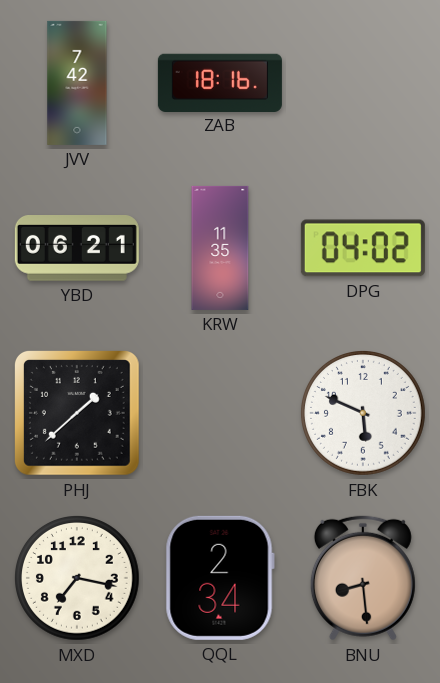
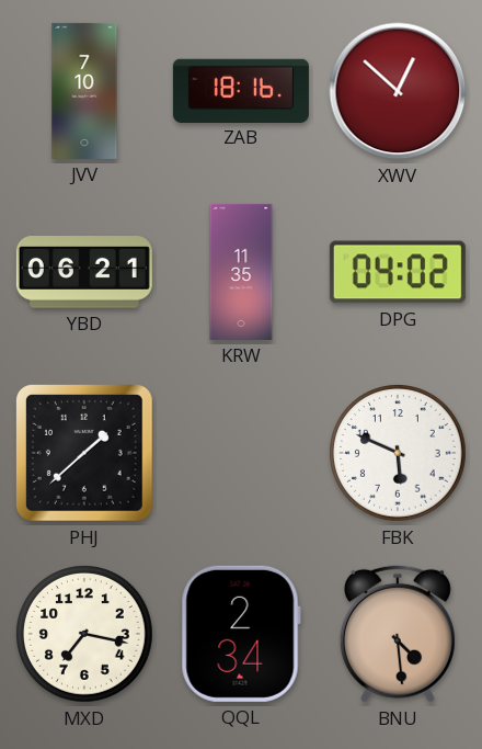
JVV: 7:42 -> 7:10 (84, 91)
XWV: none -> 12:52 (398, 91)
BNU: 8:29 -> 4:29 (398, 634)
